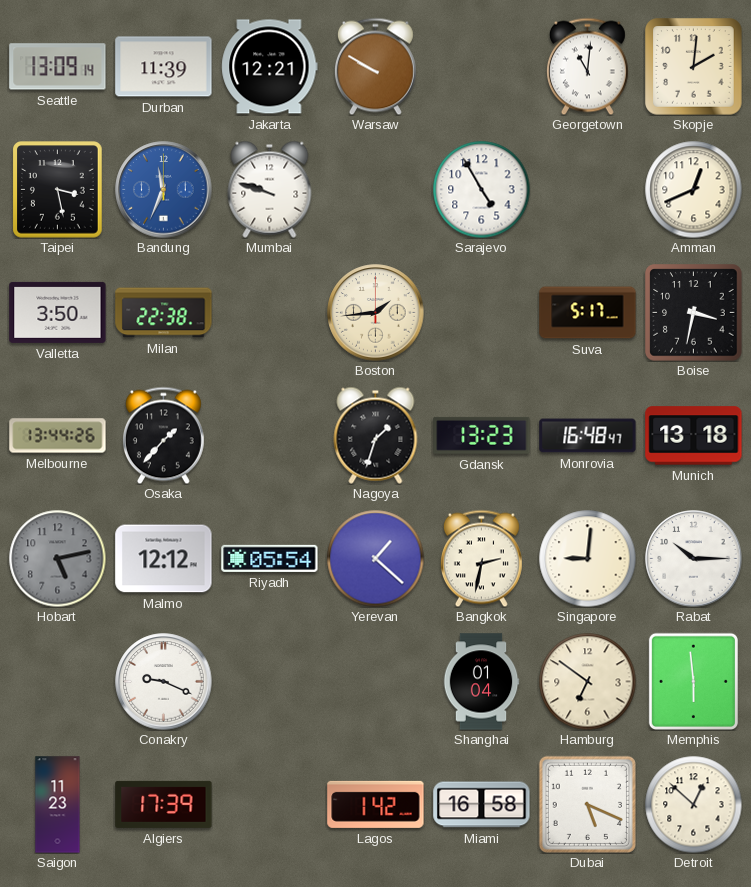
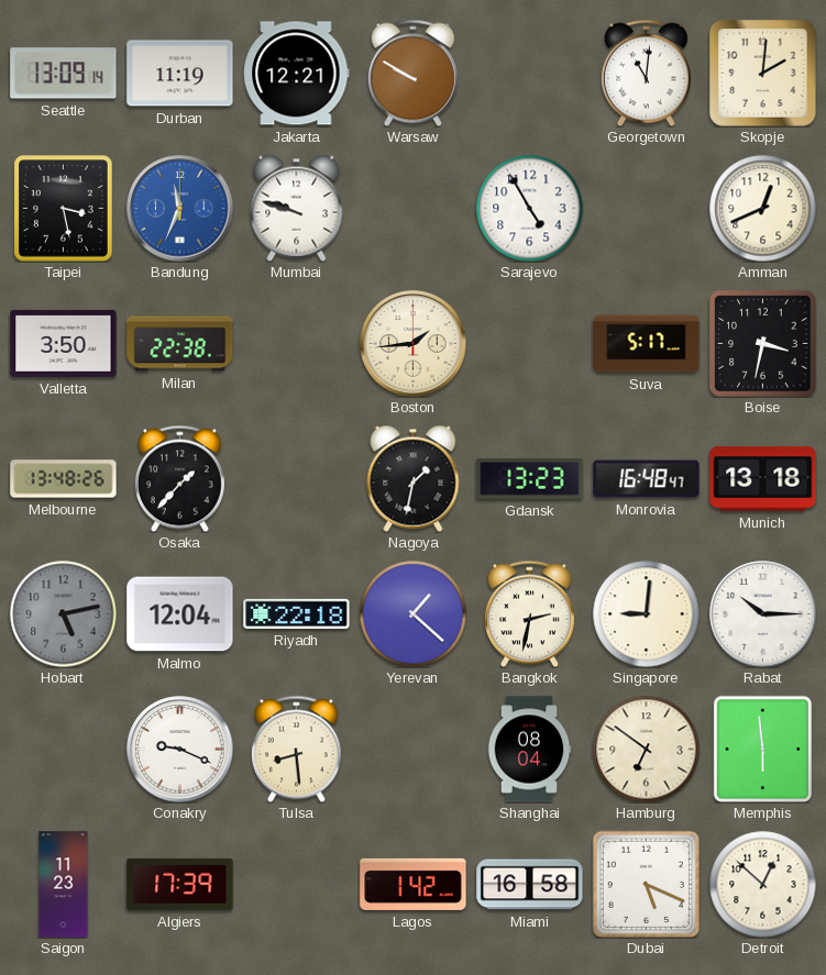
Durban: 11:39 -> 11:19 (180, 74)
Melbourne: 13:44 -> 13:48 (64, 479)
Nagoya: 1:33 -> 1:32 (414, 478)
Malmo: 12:12 -> 12:04 (180, 614)
Riyadh: 05:54 -> 22:18 (297, 613)
Tulsa: none -> 8:29 (296, 749)
Shanghai: 01:04 -> 08:04 (529, 750)
